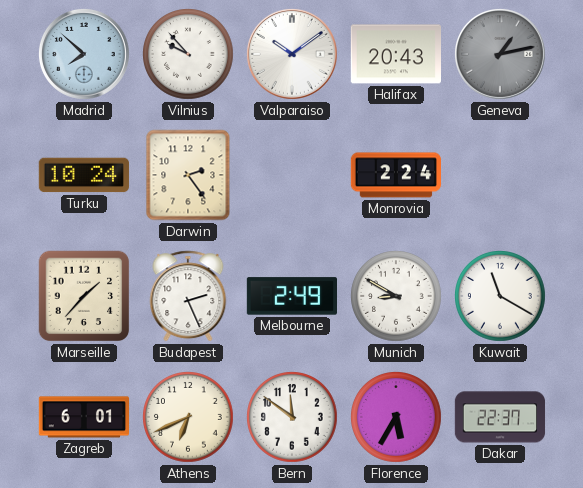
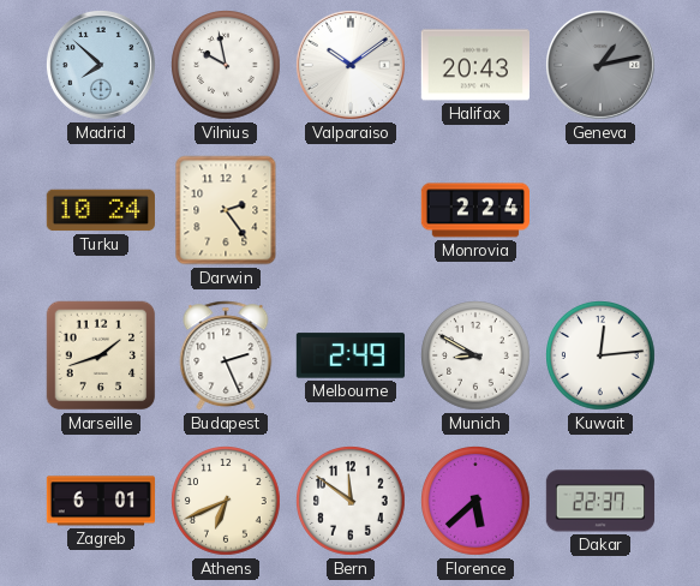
Vilnius: 9:53 -> 9:58 (227, 66)
Marseille: 1:37 -> 1:42 (101, 355)
Kuwait: 11:20 -> 12:14 (602, 357)
Florence: 5:35 -> 5:38 (477, 502)
